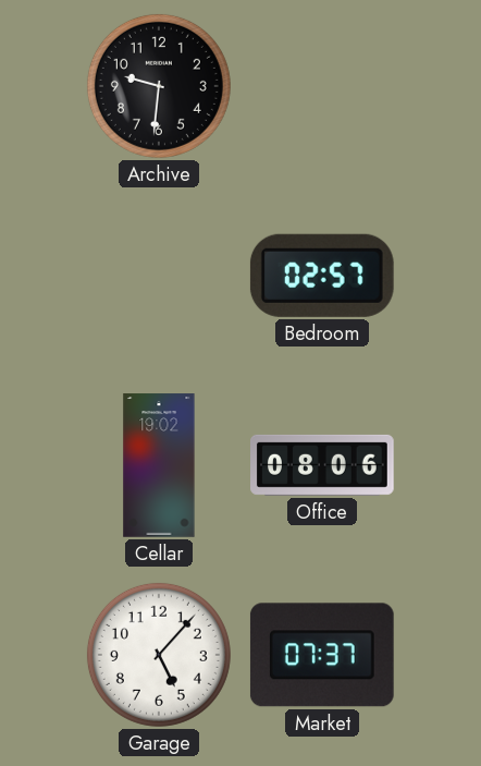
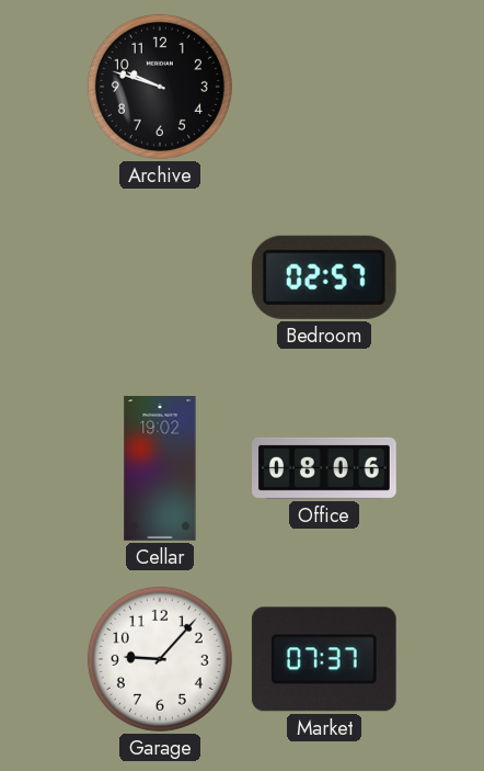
Archive: 9:31 -> 9:48 (160, 87)
Garage: 5:07 -> 9:07 (160, 659)
